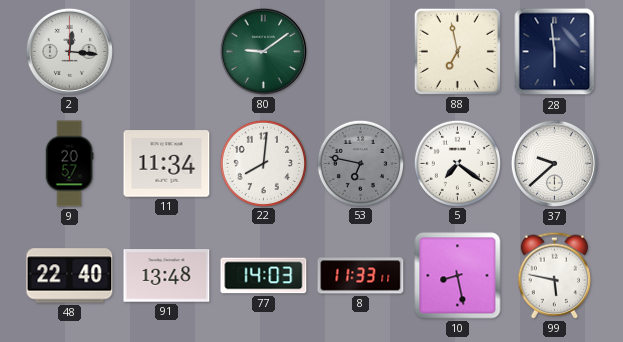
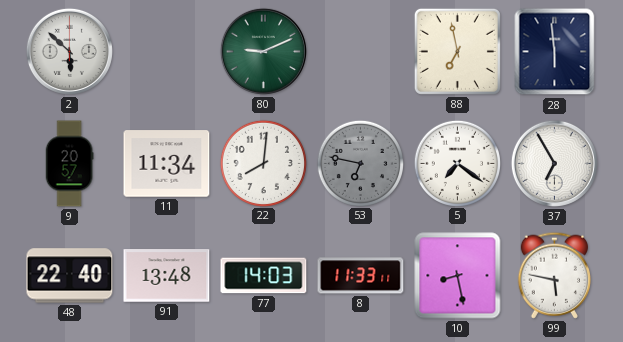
2: 12:16 -> 5:52 (69, 51)
80: 9:09 -> 9:11 (263, 51)
37: 9:38 -> 6:55 (554, 163)
